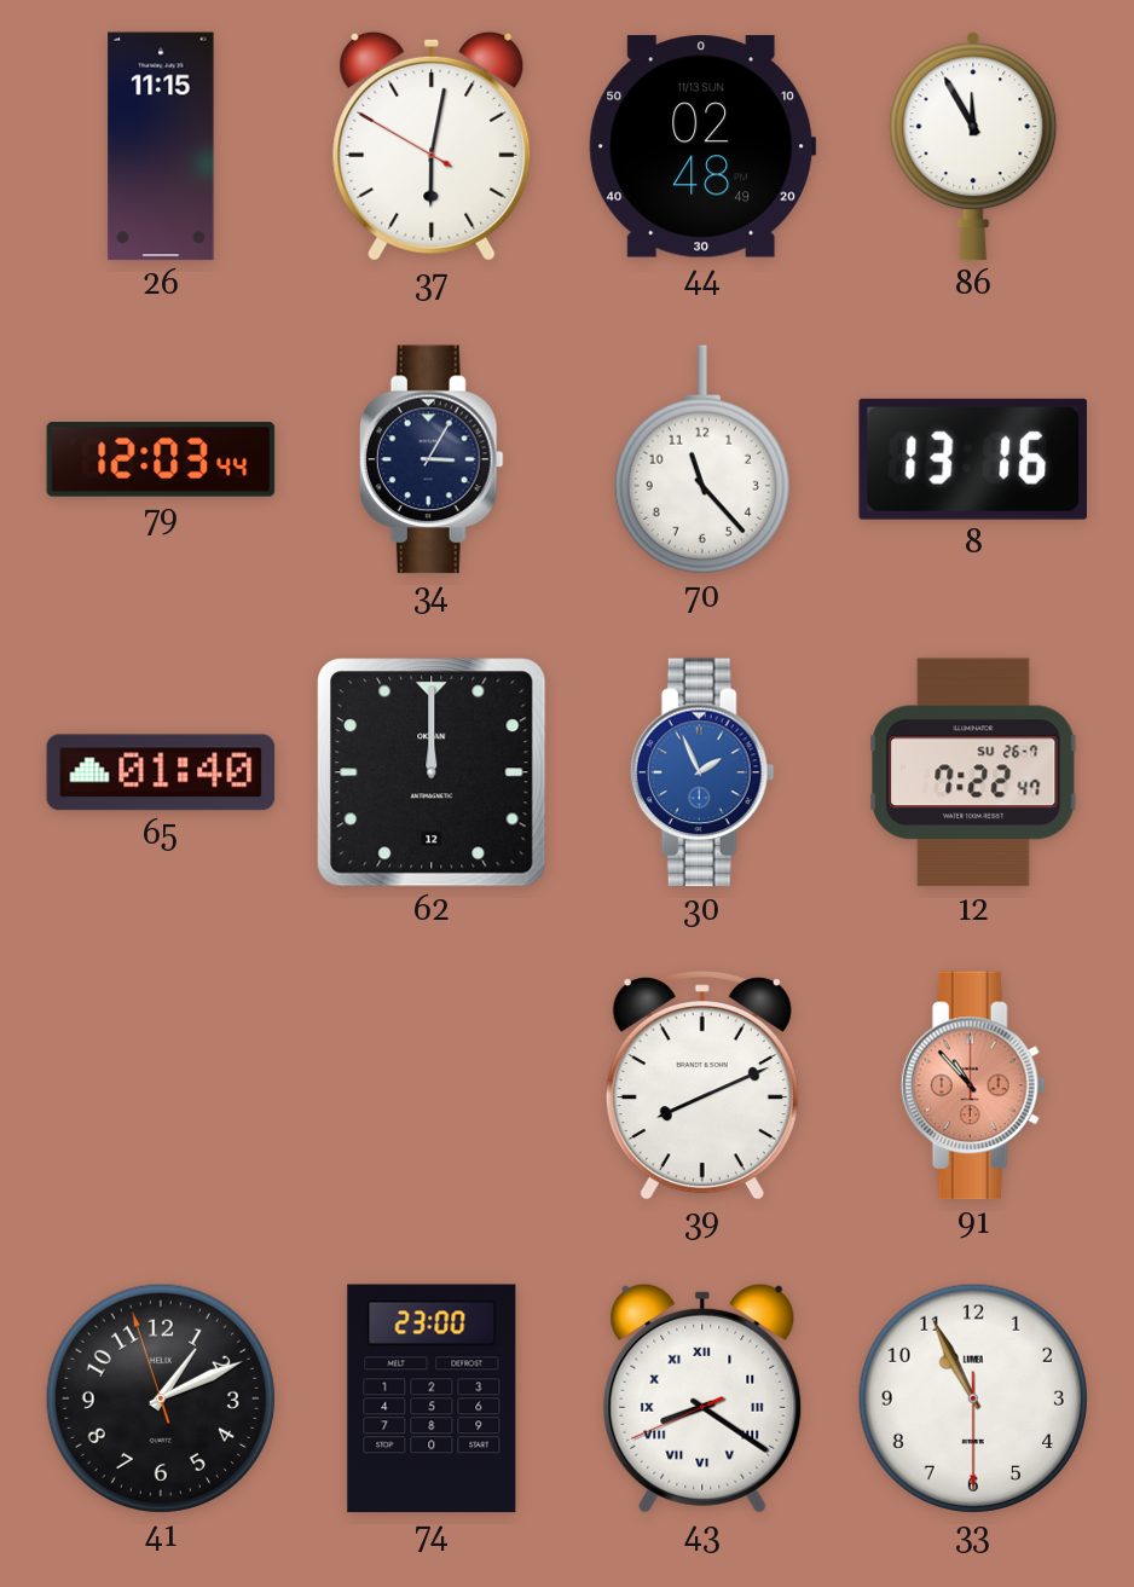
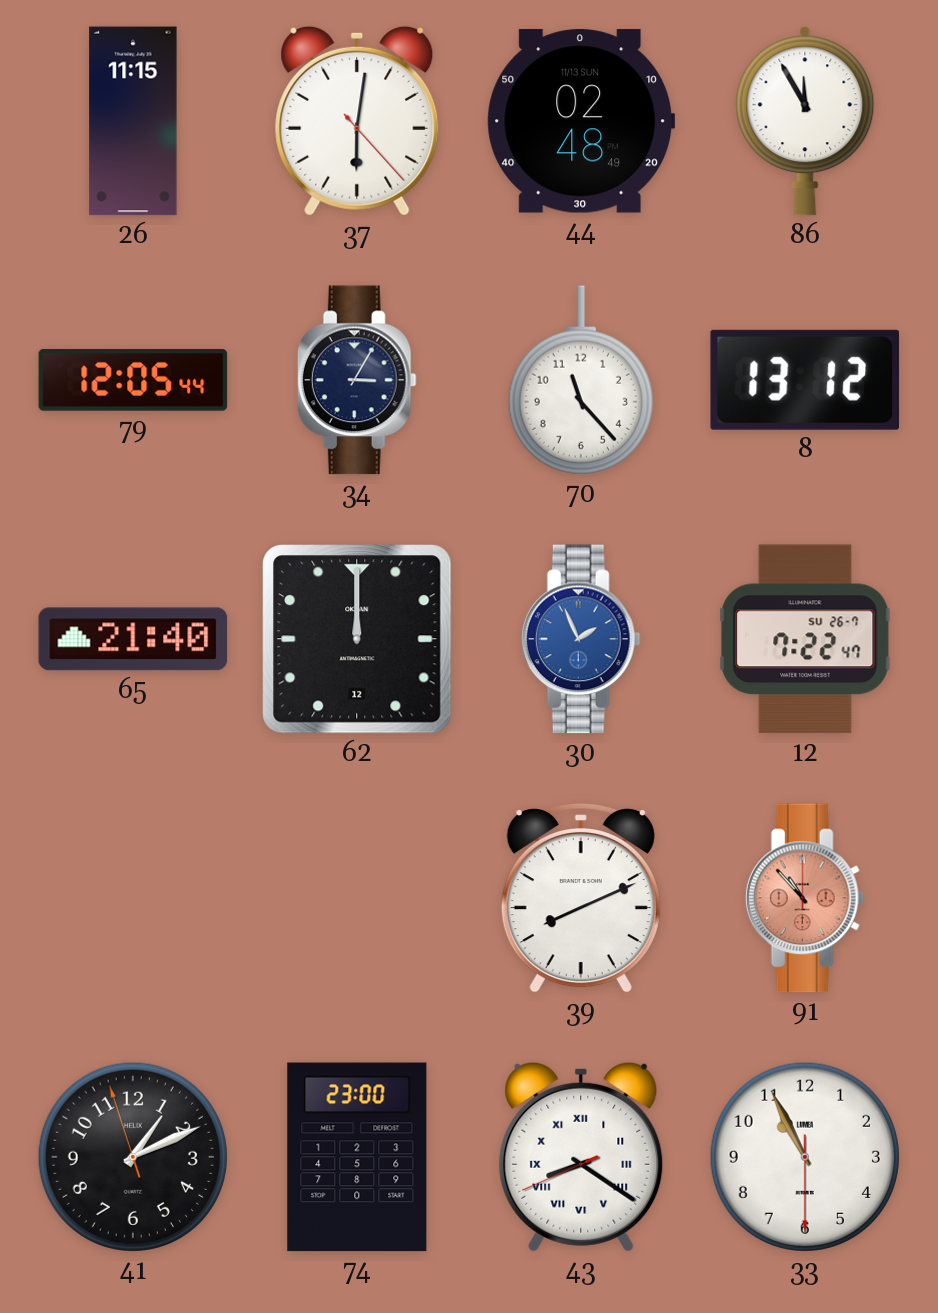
37: 6:01:50 -> 6:01:23 (357, 121)
79: 12:03 -> 12:05 (133, 380)
8: 13:16 -> 13:12 (804, 380)
65: 01:40 -> 21:40 (133, 639)
